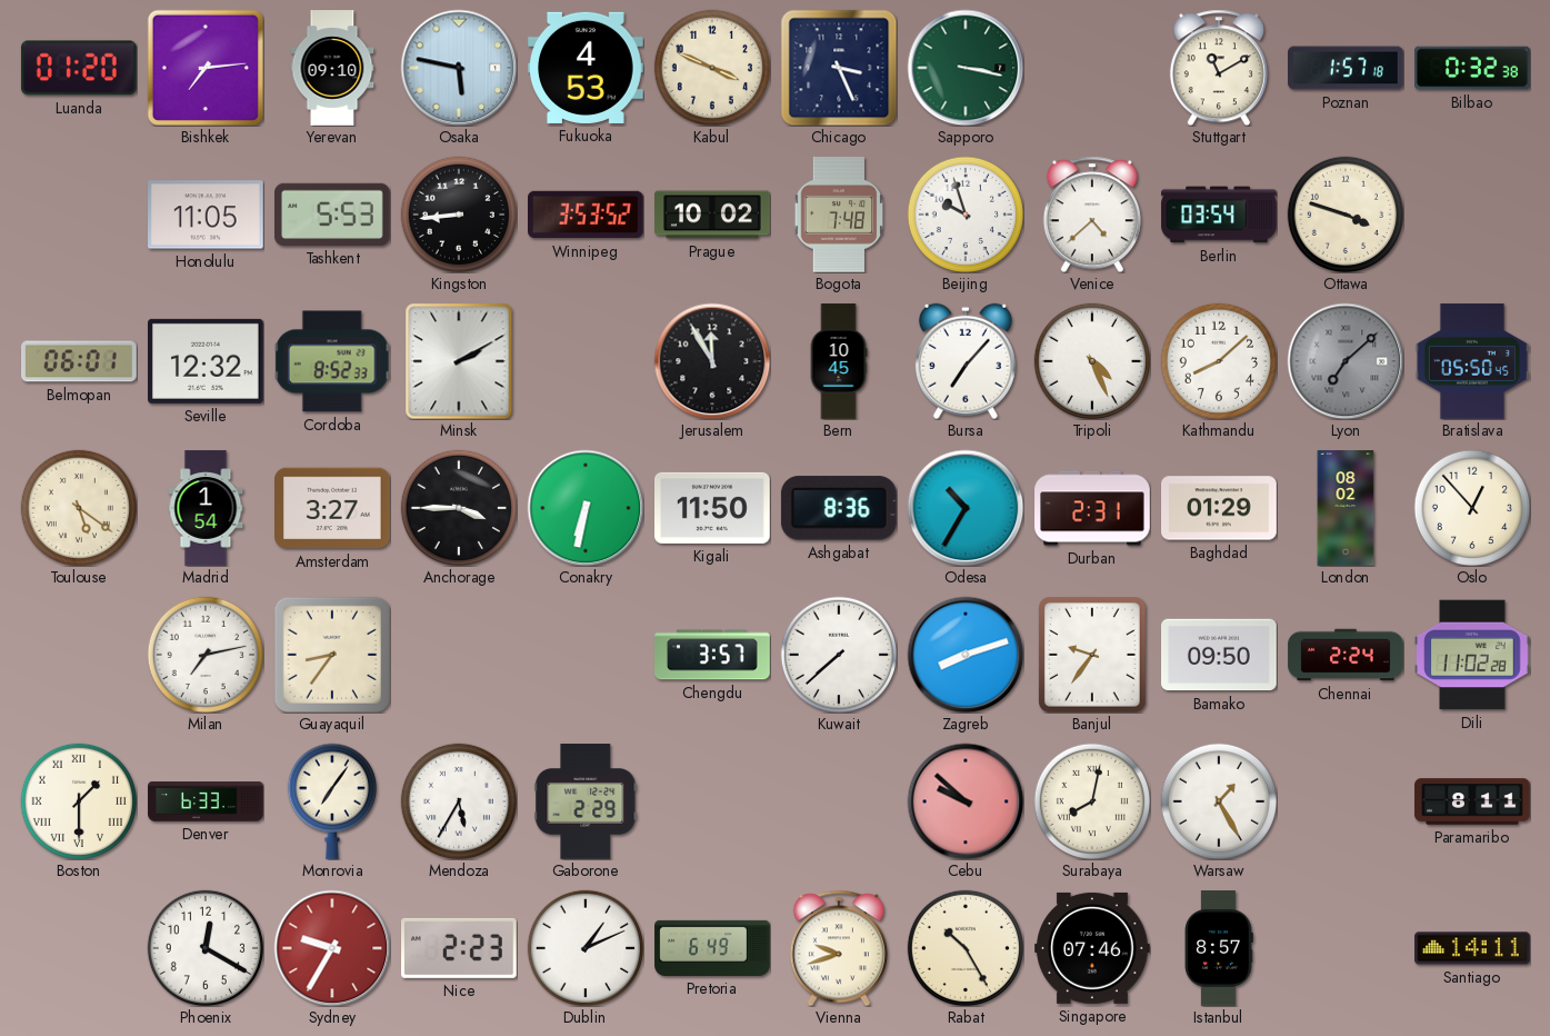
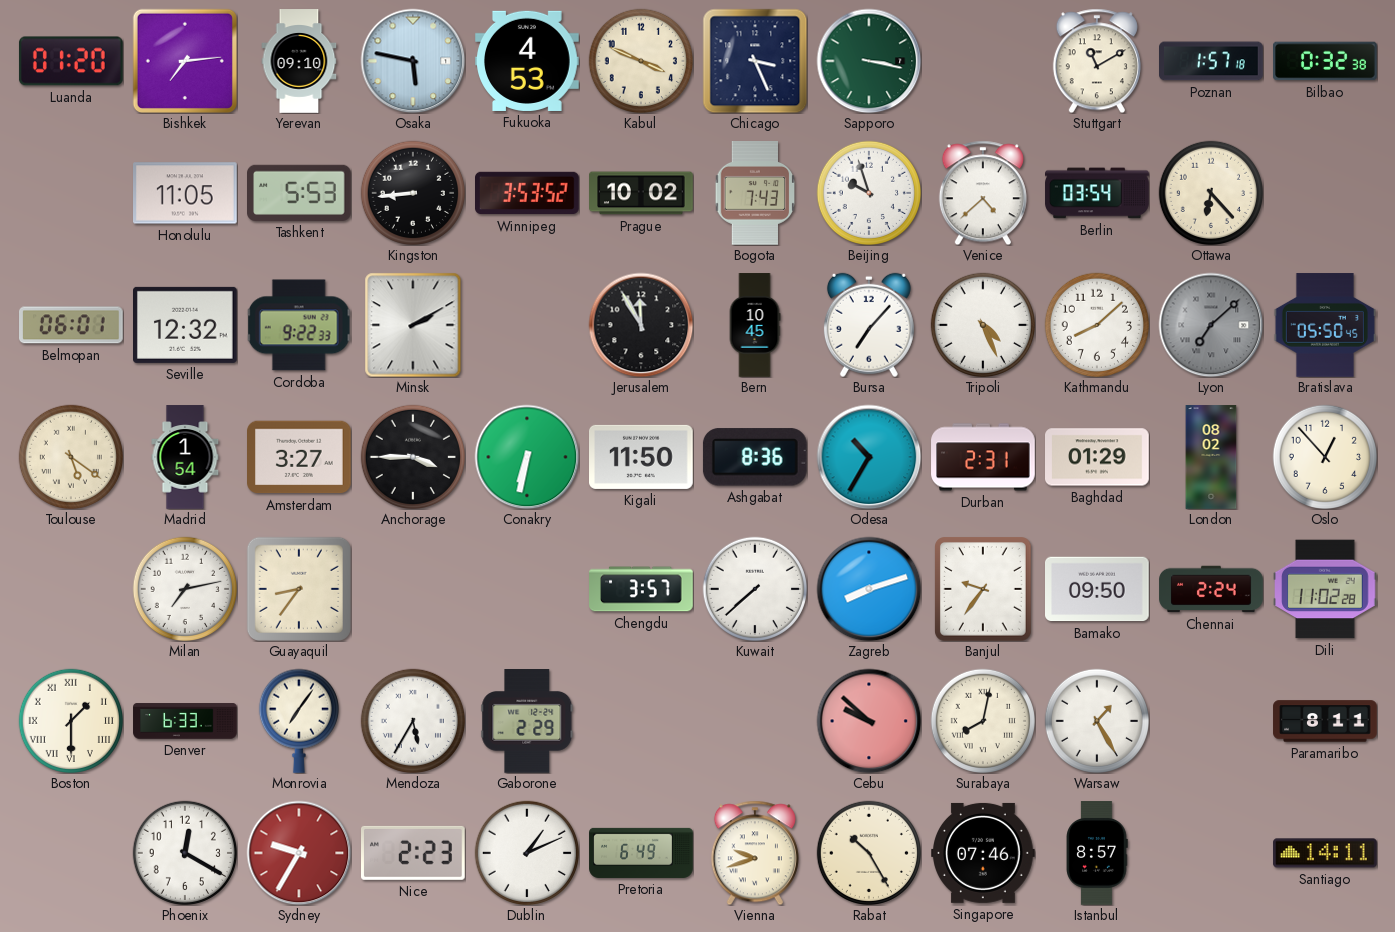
Bogota: 7:48 -> 7:43 (755, 194)
Ottawa: 3:48 -> 6:23 (1210, 192)
Cordoba: 8:52 -> 9:22 (299, 325)
